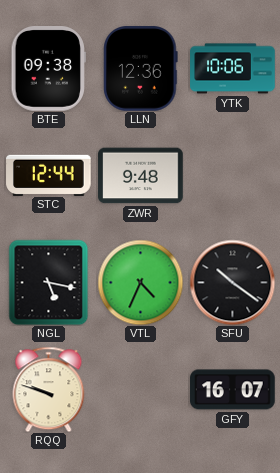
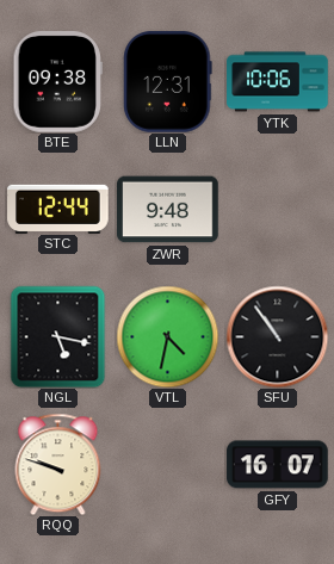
LLN: 12:36 -> 12:31 (168, 82)
VTL: 4:34 -> 4:32 (167, 336)
SFU: 10:21 -> 10:54 (277, 336)
